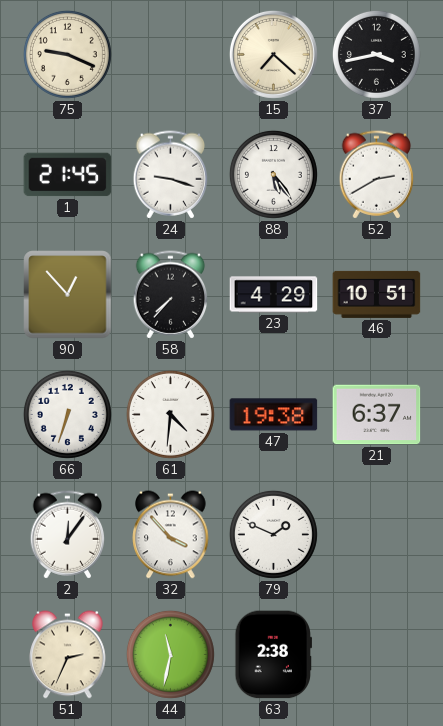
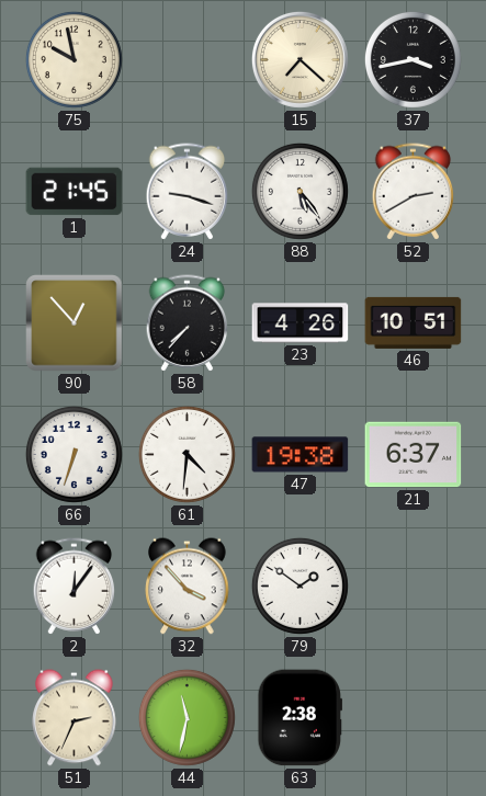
75: 9:19 -> 9:58 (74, 59)
23: 4:29 -> 4:26 (301, 323)
79: 1:49 -> 1:51 (299, 585)
